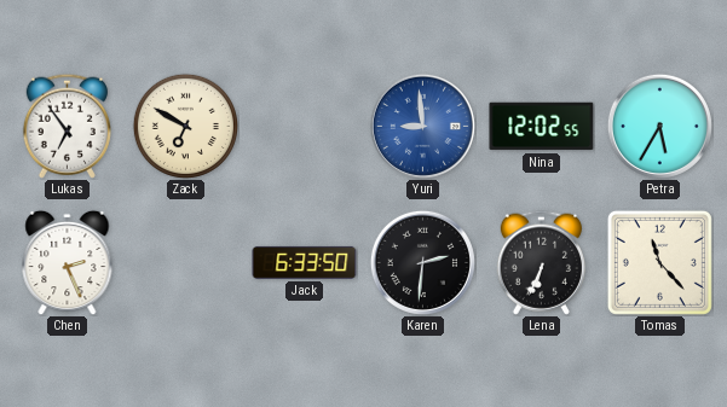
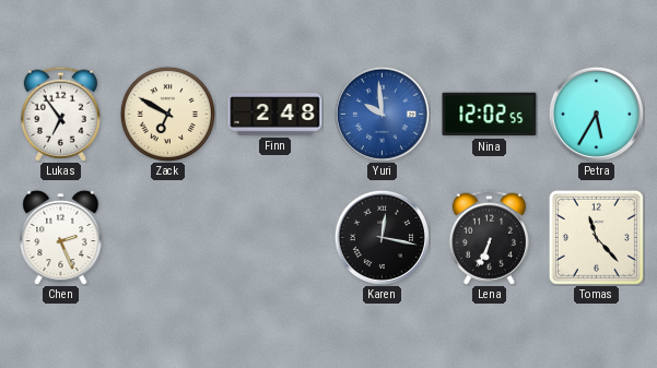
Finn: none -> 2:48 (275, 115)
Yuri: 8:59 -> 9:59 (382, 114)
Jack: 6:33 -> none (305, 262)
Karen: 2:31 -> 12:17 (382, 237)
